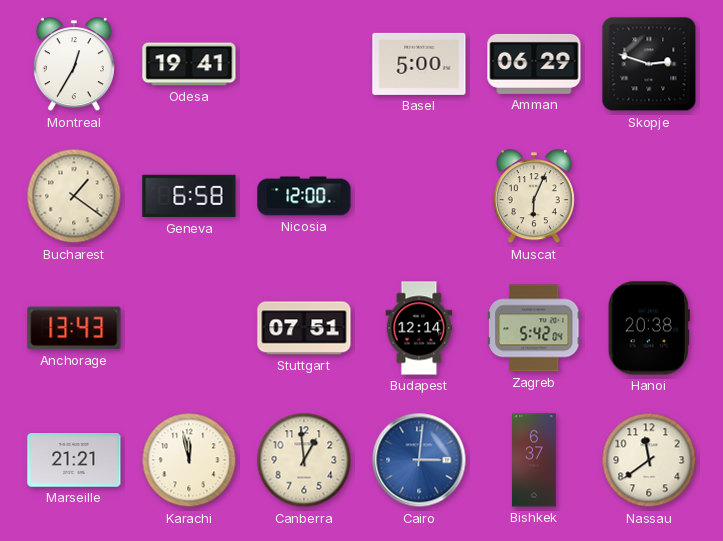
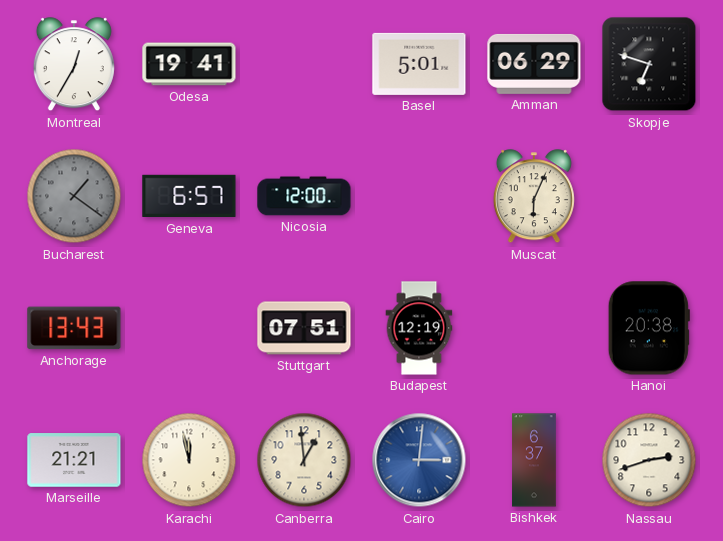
Basel: 5:00 -> 5:01 (419, 64)
Skopje: 2:48 -> 6:48 (649, 64)
Bucharest dial: cream -> grey (74, 196)
Geneva: 6:58 -> 6:57 (189, 196)
Budapest: 12:14 -> 12:19 (419, 328)
Zagreb: 5:42 -> none (534, 328)
Nassau: 11:39 -> 2:42 (649, 460)
